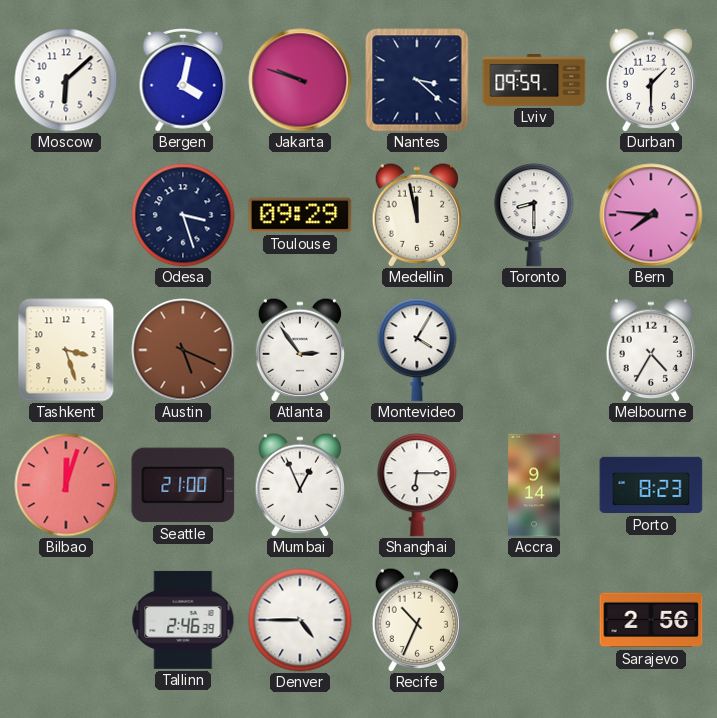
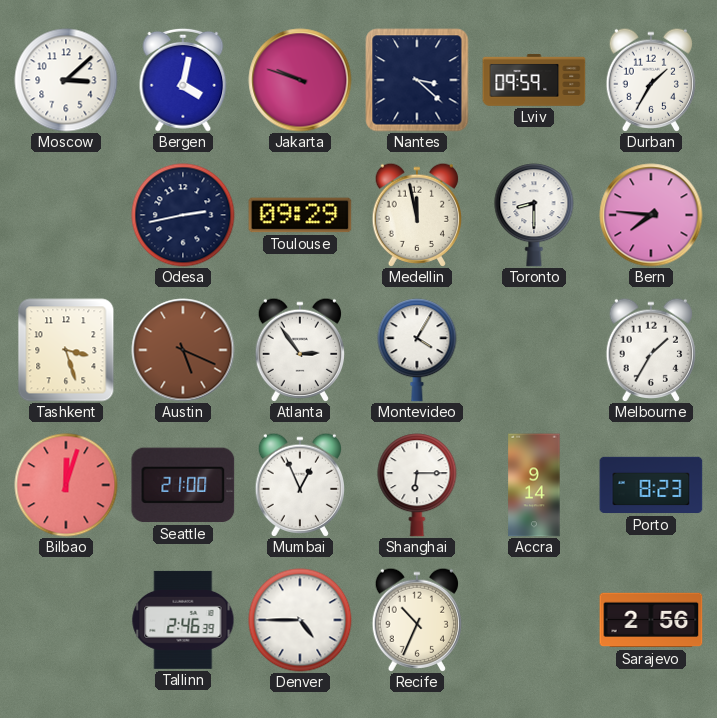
Moscow: 6:08 -> 3:08 (66, 80)
Durban: 1:30 -> 1:35 (650, 80)
Odesa: 3:27 -> 2:43 (183, 215)
Melbourne: 4:35 -> 1:35 (650, 350)
